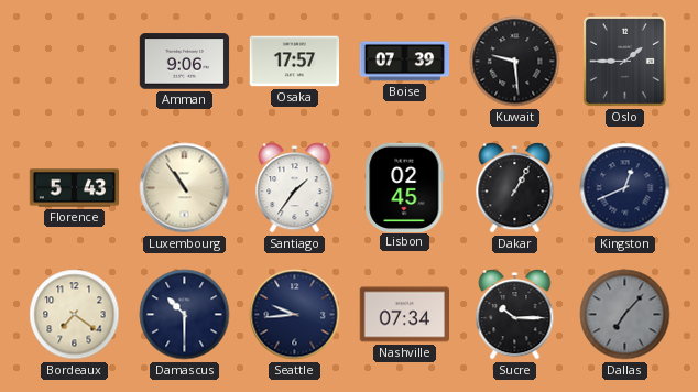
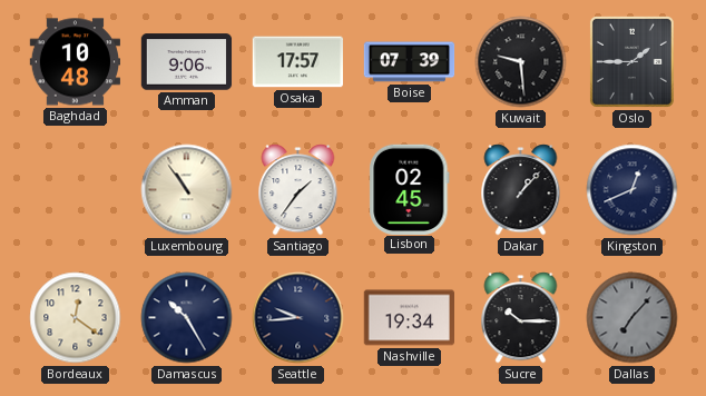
Baghdad: none -> 10:48 (75, 62)
Florence: 5:43 -> none (75, 188)
Dakar: 1:05 -> 1:07 (521, 190)
Bordeaux: 7:21 -> 12:21 (76, 318)
Damascus: 10:30 -> 10:25 (187, 318)
Nashville: 07:34 -> 19:34 (409, 318)
